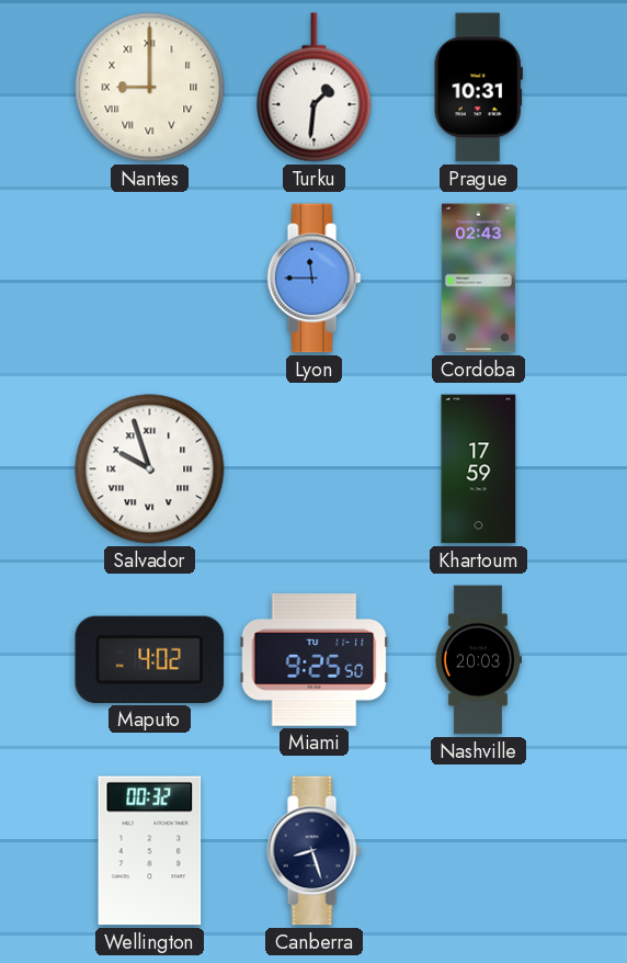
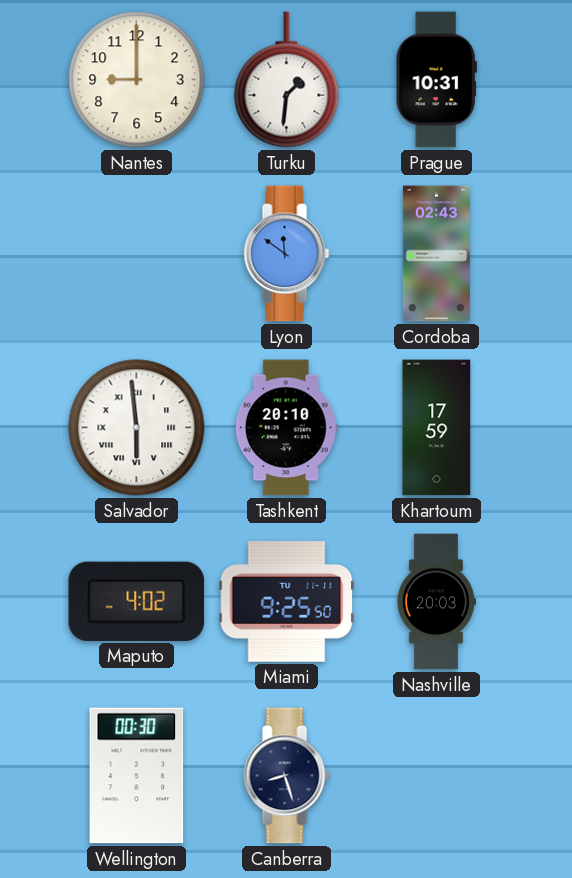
Nantes numerals: Roman -> Arabic (137, 80)
Lyon: 11:45 -> 11:51 (287, 254)
Salvador: 9:57 -> 5:59 (137, 428)
Tashkent: none -> 20:10 (286, 428)
Wellington: 00:32 -> 00:30 (137, 776)
